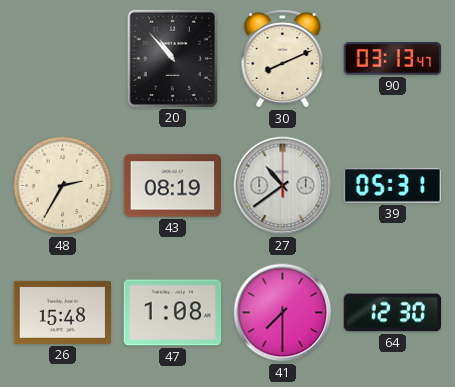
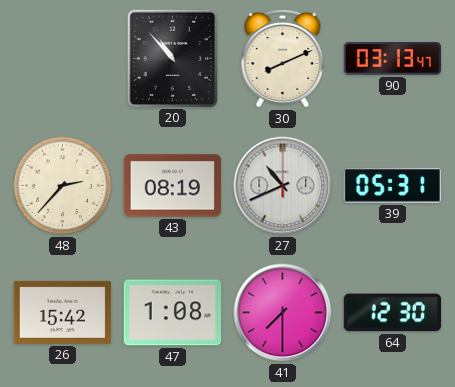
48: 2:35 -> 2:37 (63, 186)
27: 10:39 -> 10:41 (283, 186)
26: 15:48 -> 15:42 (63, 312)
